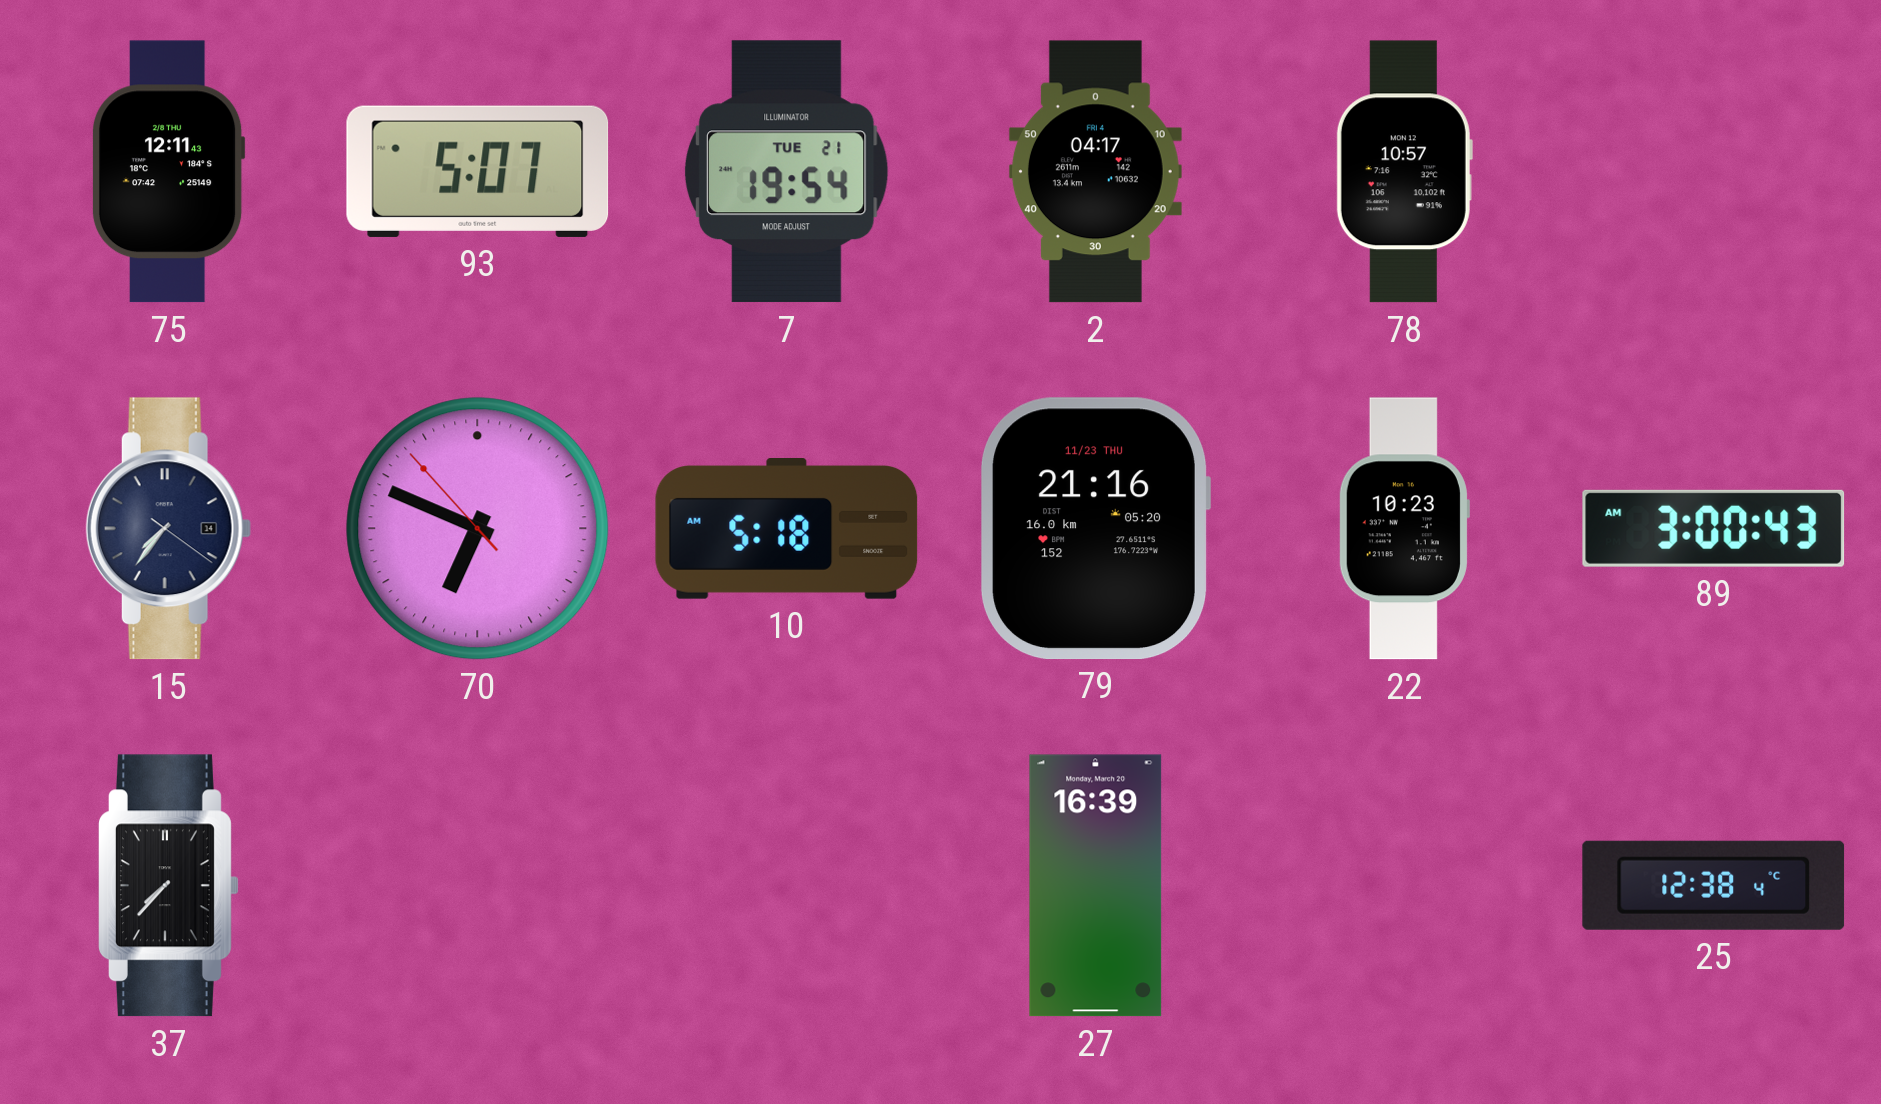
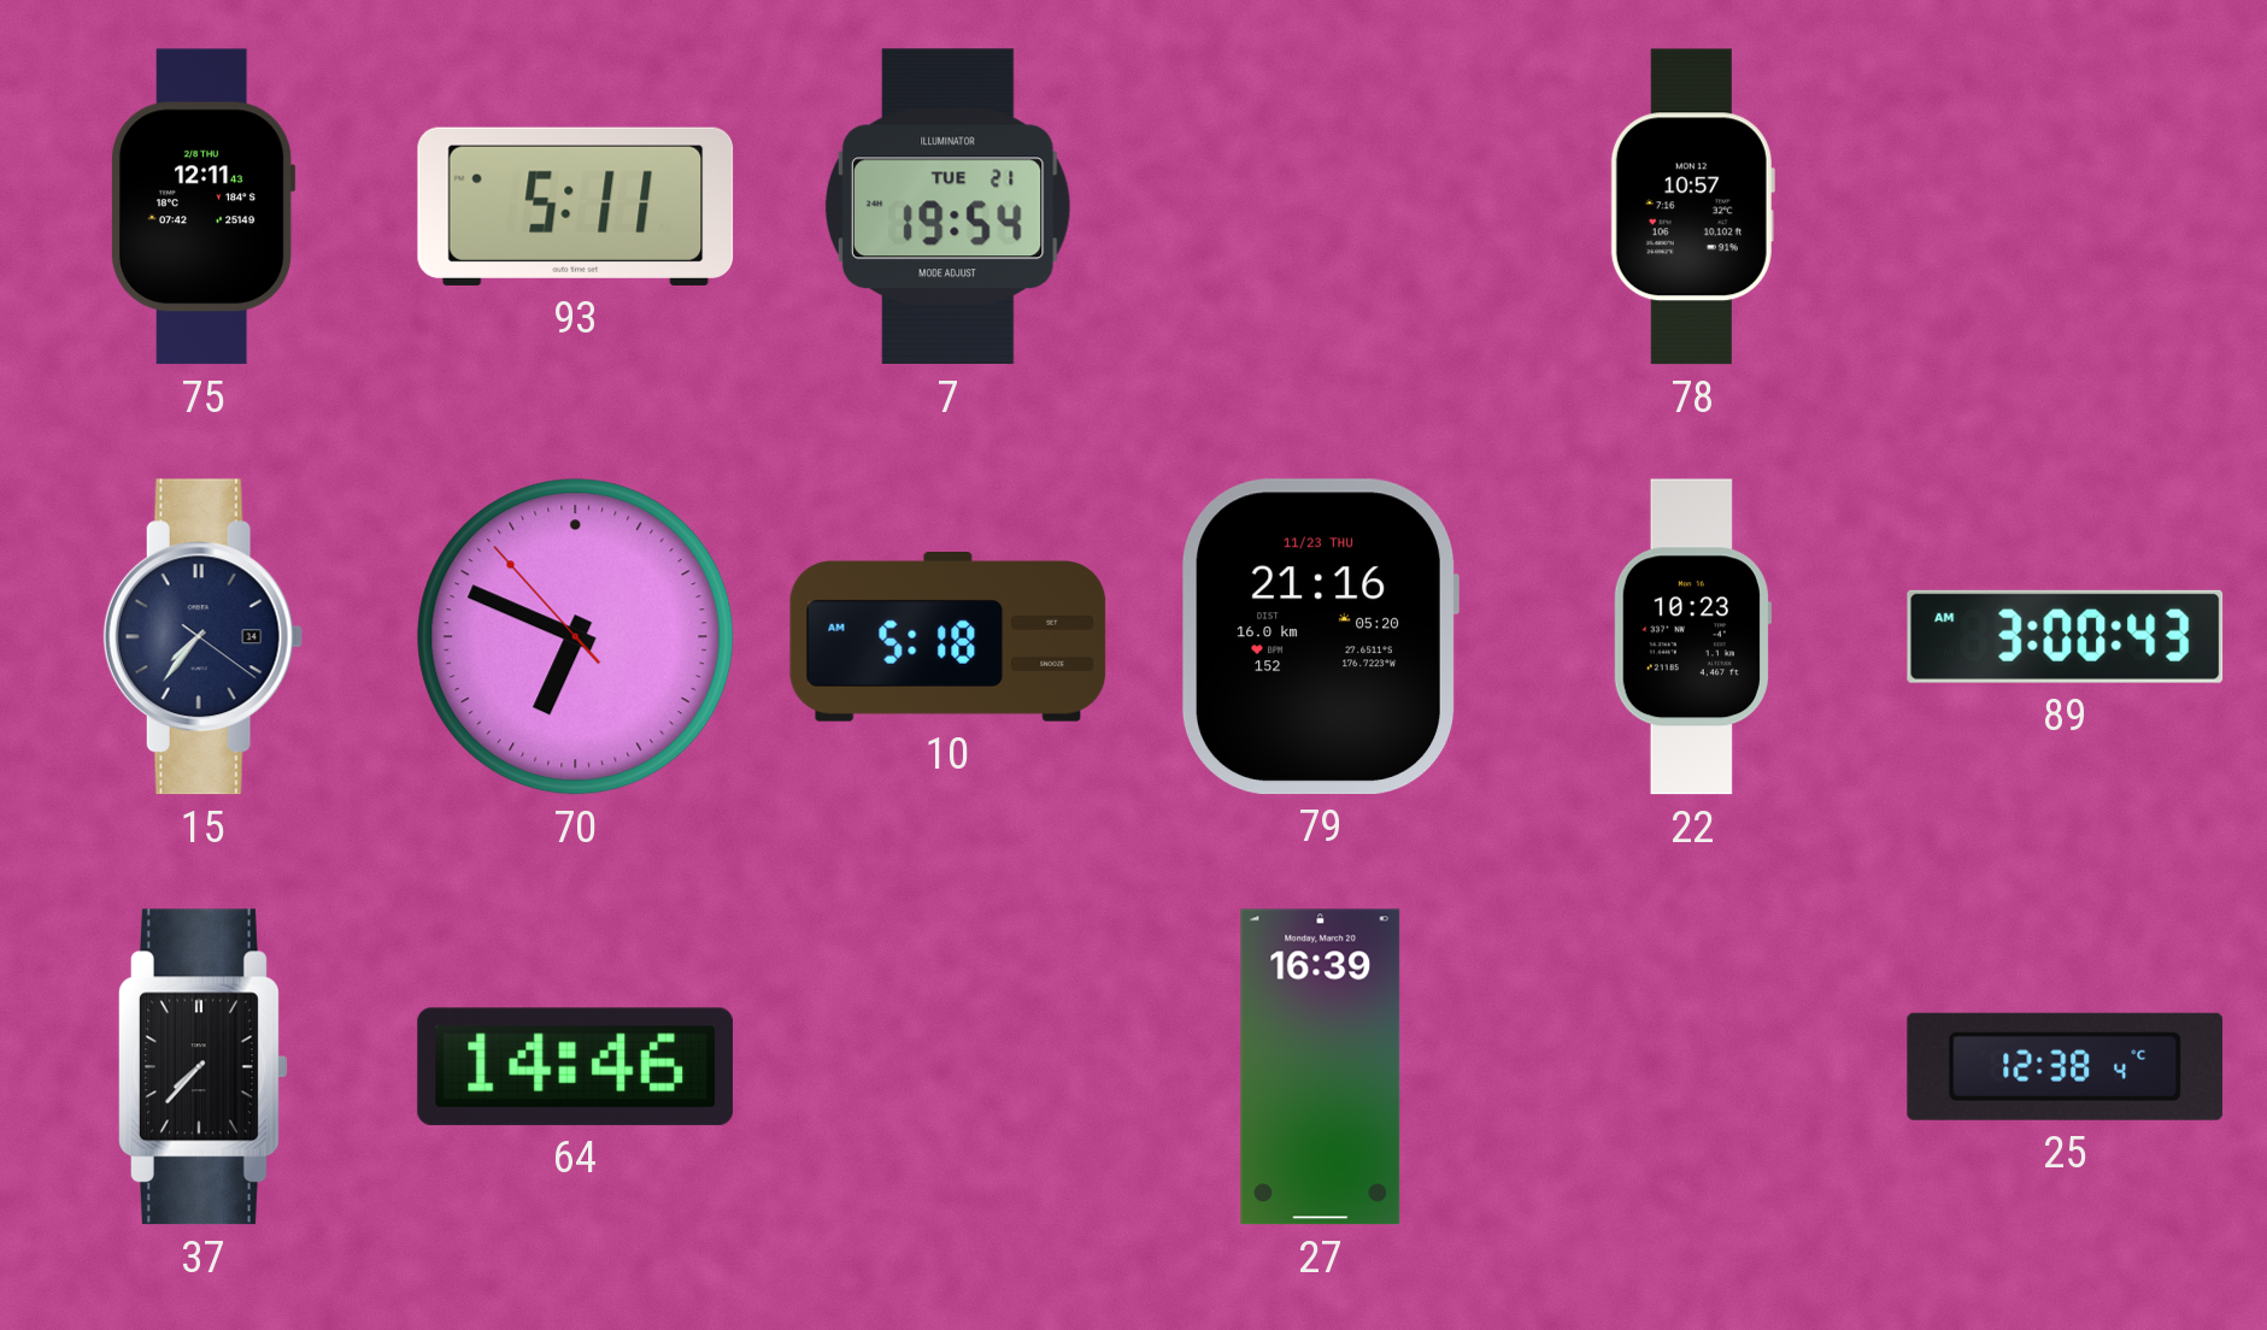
93: 5:07 -> 5:11 (576, 206)
2: 04:17 -> none (1095, 172)
64: none -> 14:46 (575, 1066)
